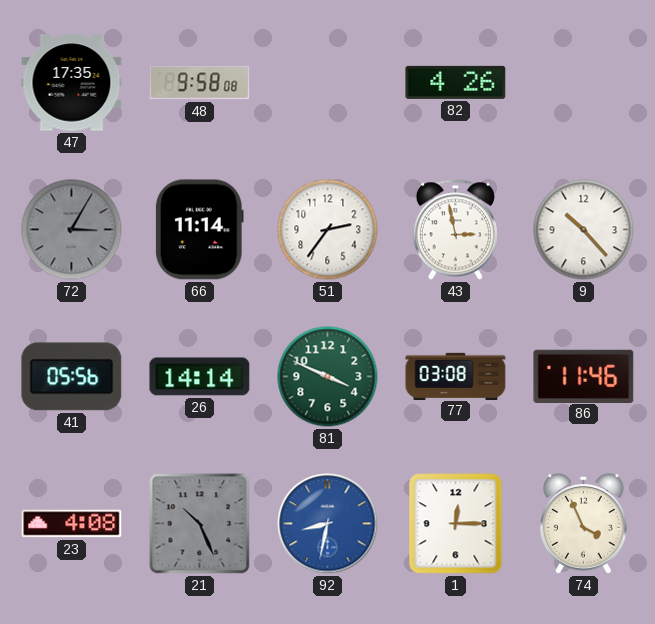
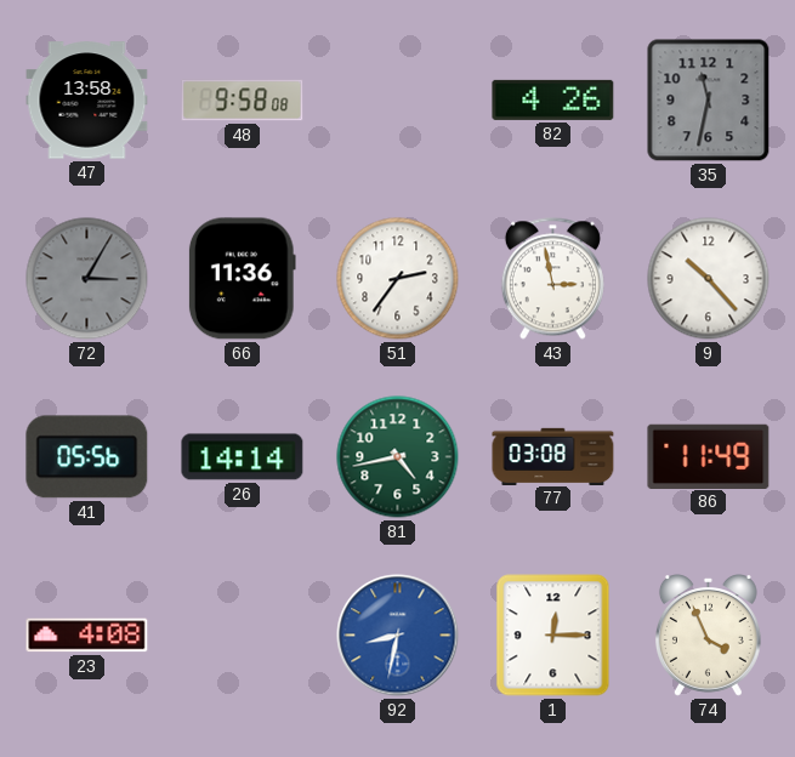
47: 17:35 -> 13:58 (87, 101)
35: none -> 11:32 (709, 101)
66: 11:14 -> 11:36 (242, 279)
81: 3:49 -> 4:43 (398, 457)
86: 11:46 -> 11:49 (709, 456)
21: 10:26 -> none (200, 524)
